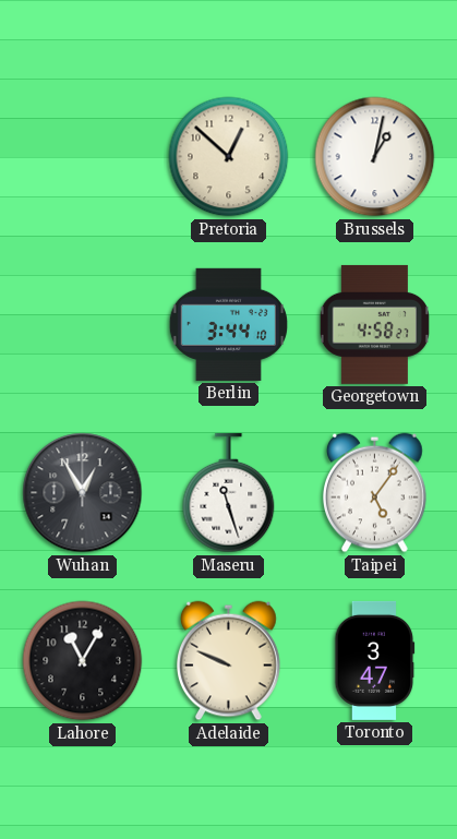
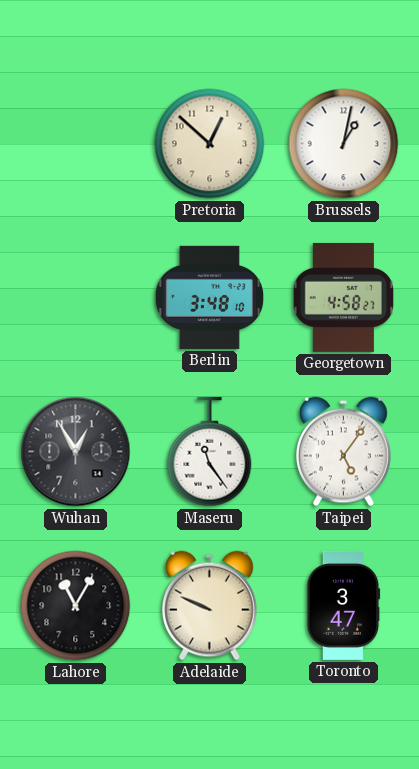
Berlin: 3:44 -> 3:48 (209, 297)
Maseru: 11:27 -> 11:24 (210, 452)
